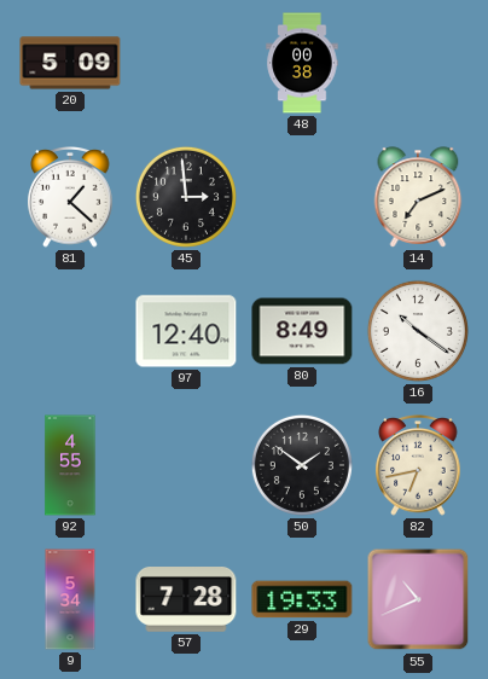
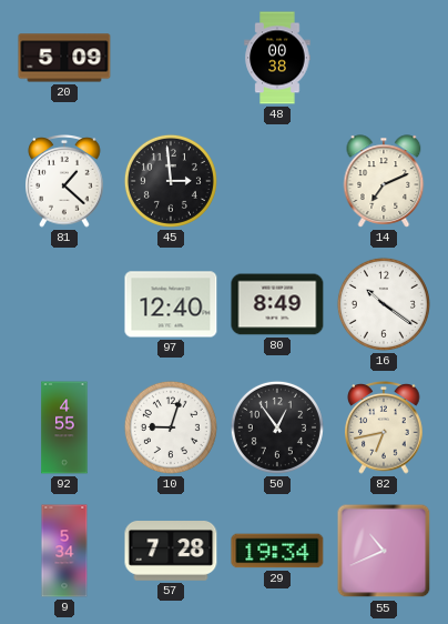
10: none -> 9:03 (171, 427)
50: 1:51 -> 12:54 (277, 427)
29: 19:33 -> 19:34 (277, 551)
